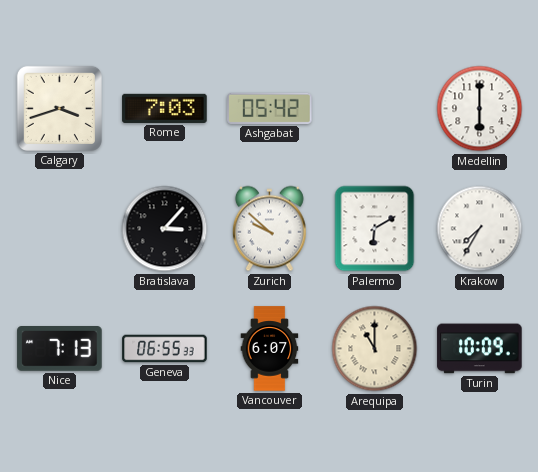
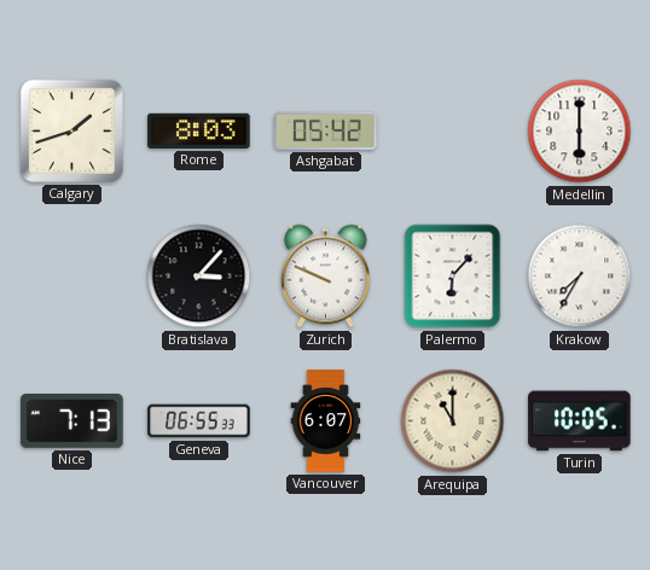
Calgary: 3:42 -> 1:42 (71, 130)
Rome: 7:03 -> 8:03 (199, 130)
Zurich: 9:52 -> 9:49 (325, 277)
Palermo: 6:10 -> 6:07 (453, 277)
Turin: 10:09 -> 10:05 (580, 421)
